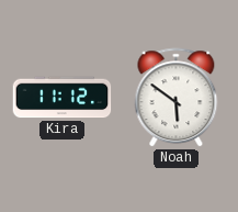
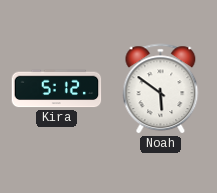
Kira: 11:12 -> 5:12 (57, 89)
